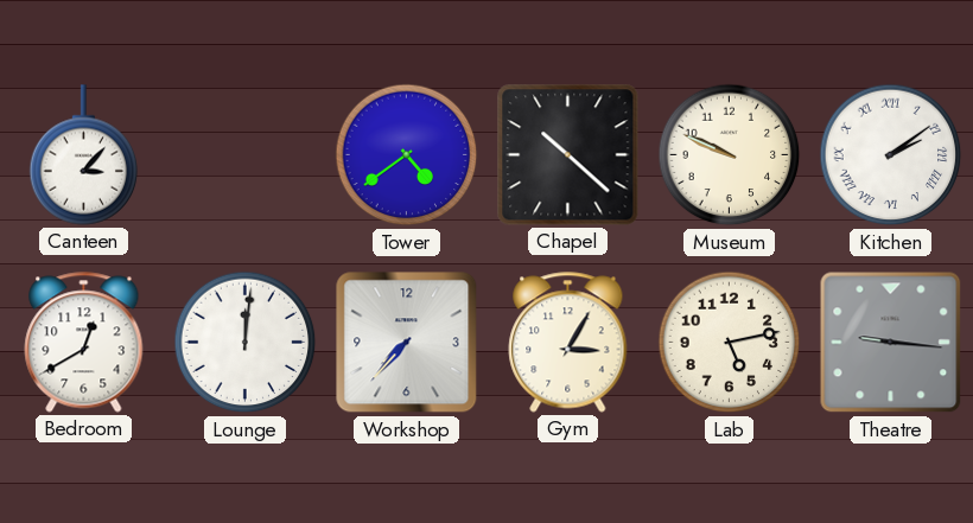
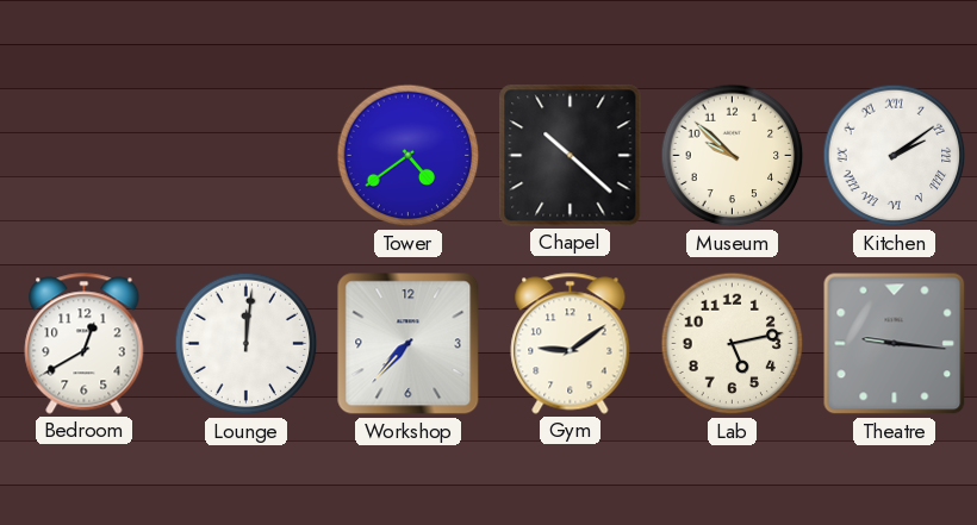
Canteen: 3:07 -> none (84, 155)
Museum: 9:49 -> 9:52 (733, 156)
Gym: 3:05 -> 9:09 (571, 344)
